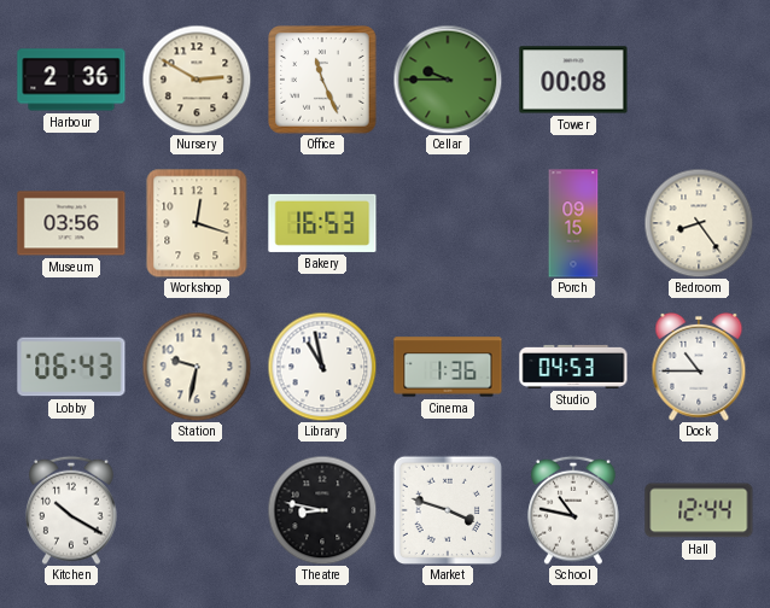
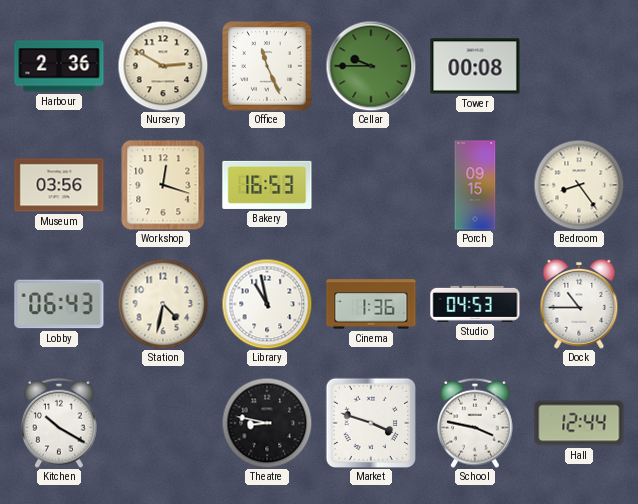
Station: 9:32 -> 4:32 (163, 304)
School: 10:47 -> 3:47 (475, 423)
